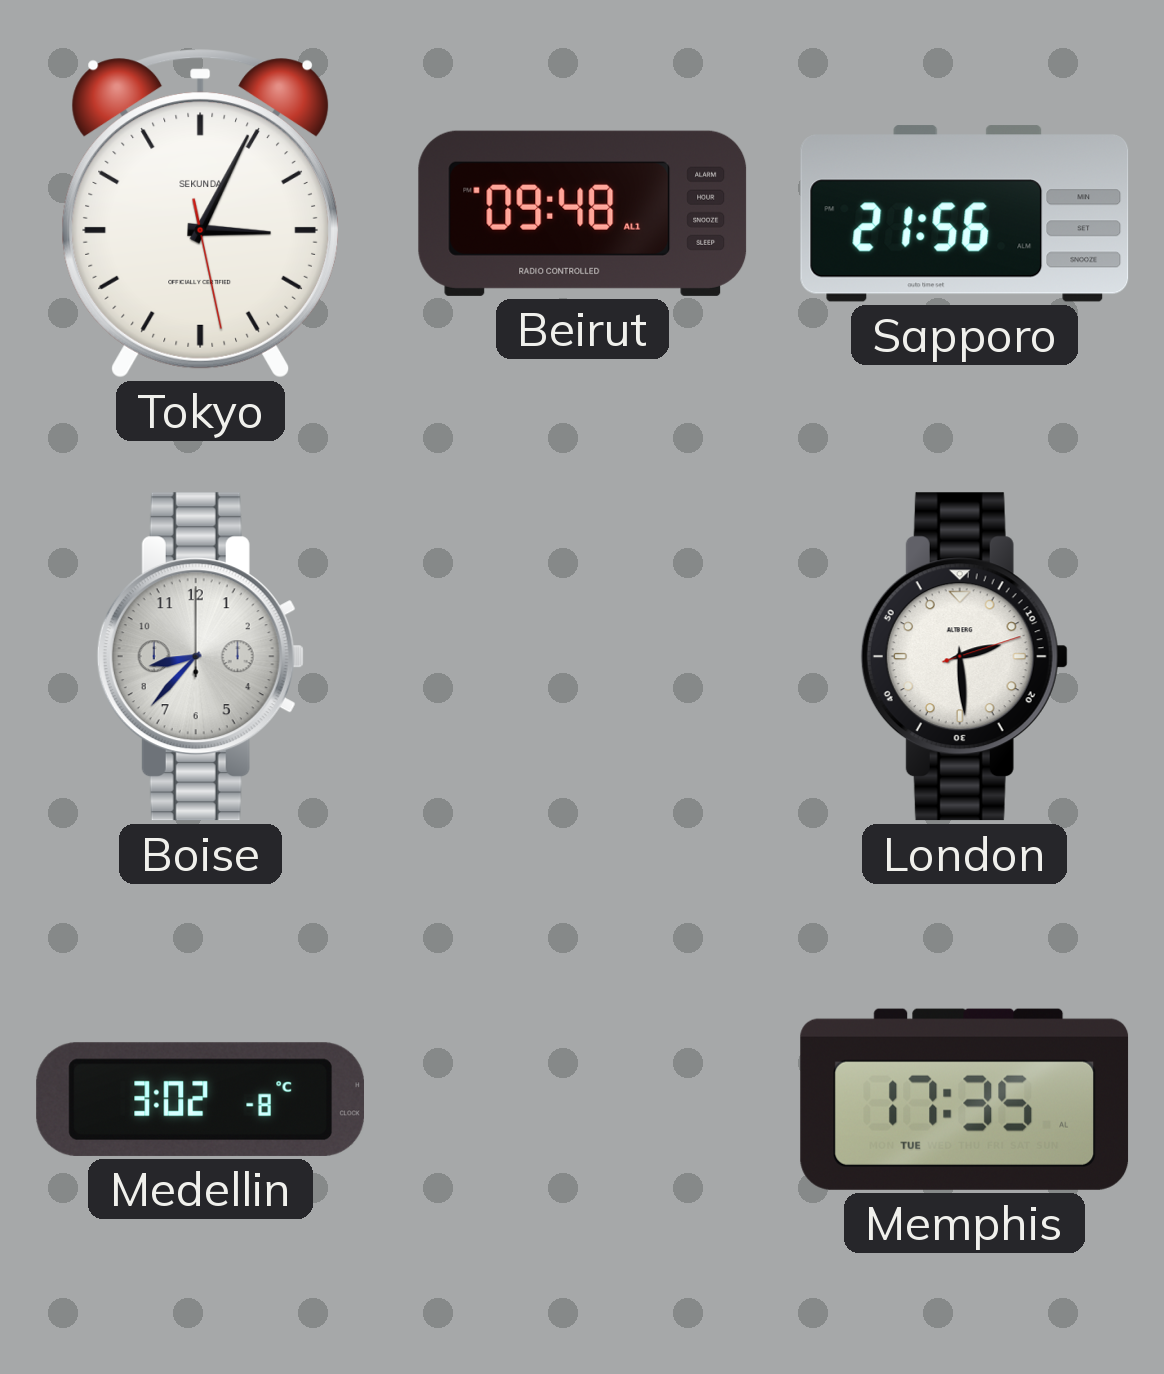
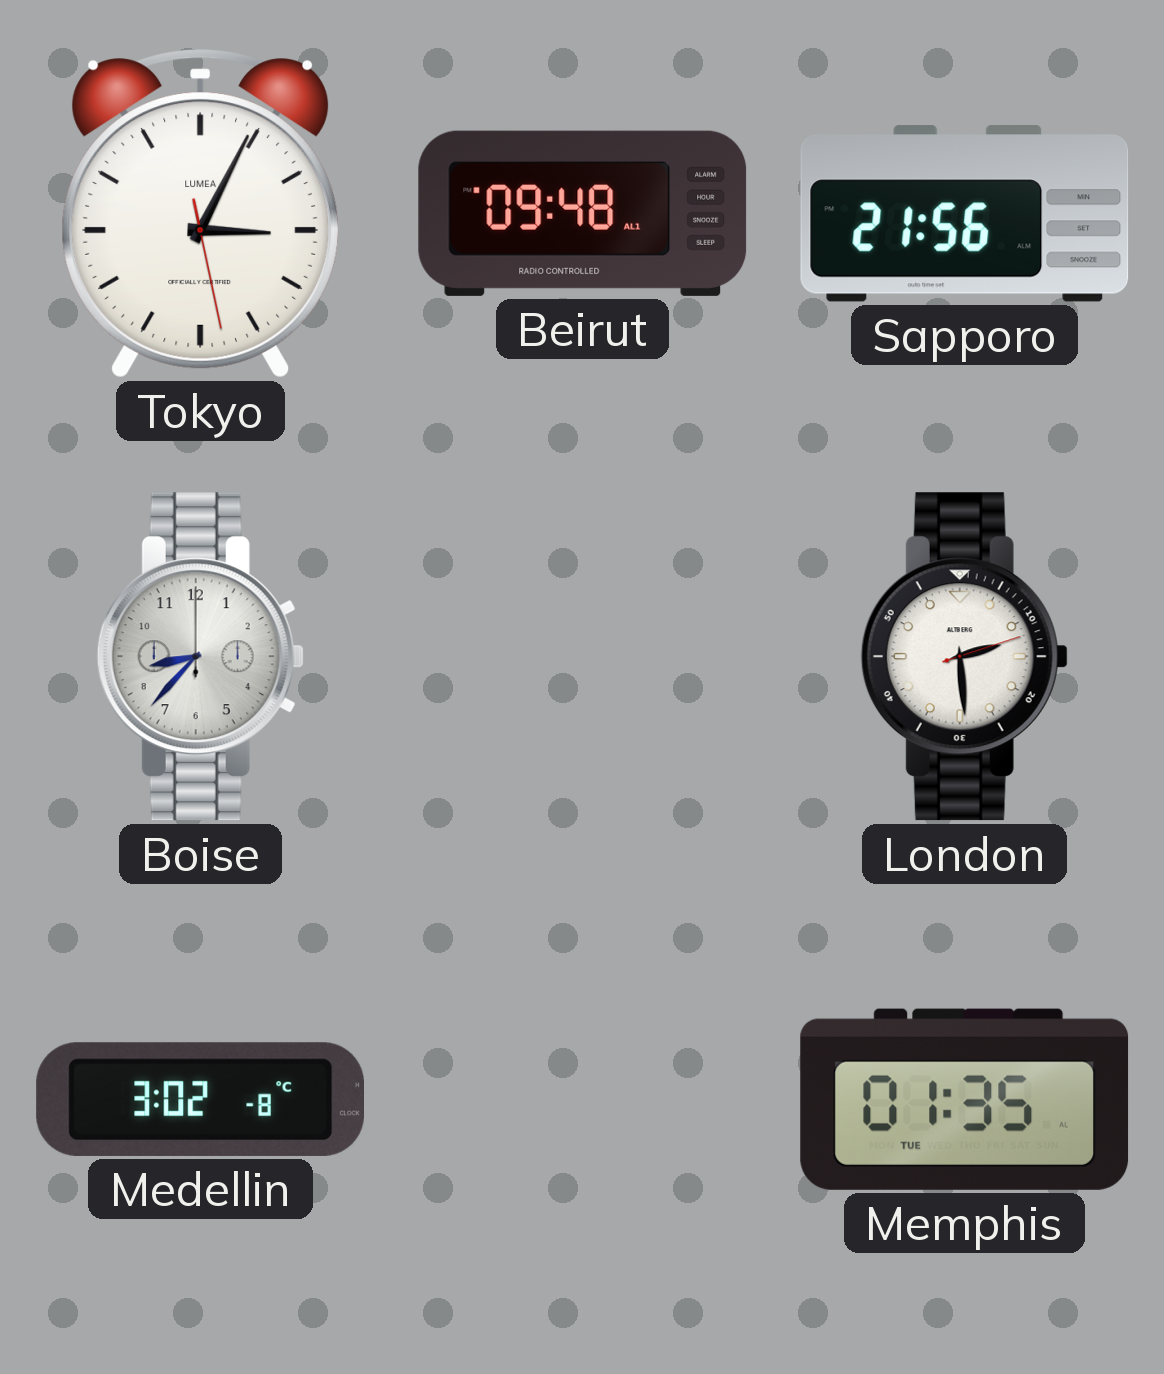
Tokyo brand: SEKUNDA -> LUMEA (200, 214)
Memphis: 17:35 -> 01:35 (965, 1099)
